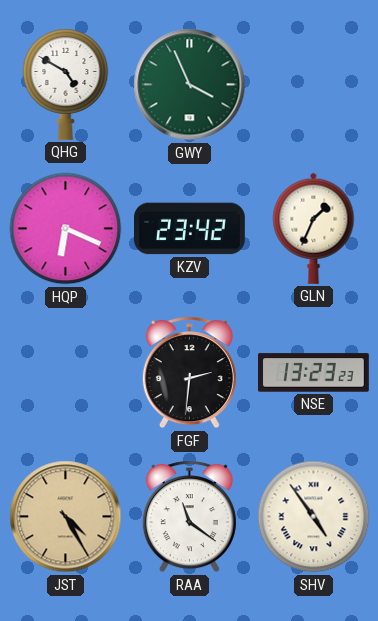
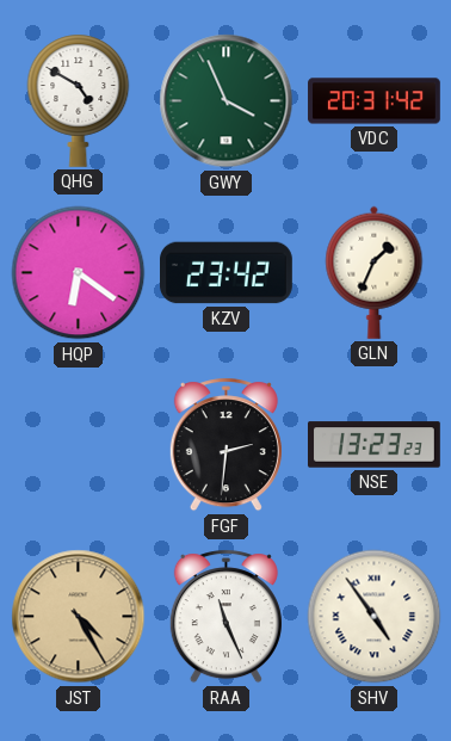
VDC: none -> 20:31 (375, 101)
HQP: 6:19 -> 6:21 (79, 273)
RAA: 11:21 -> 11:26 (225, 617)
